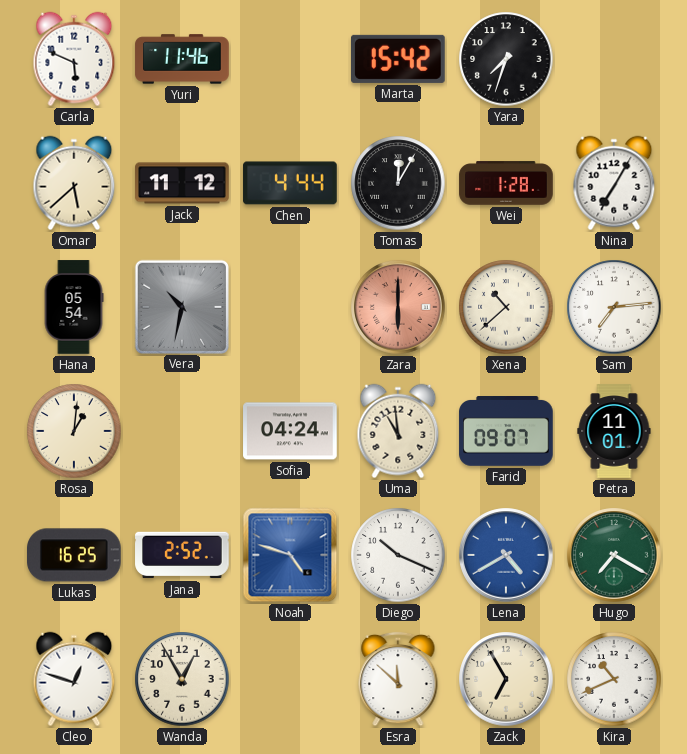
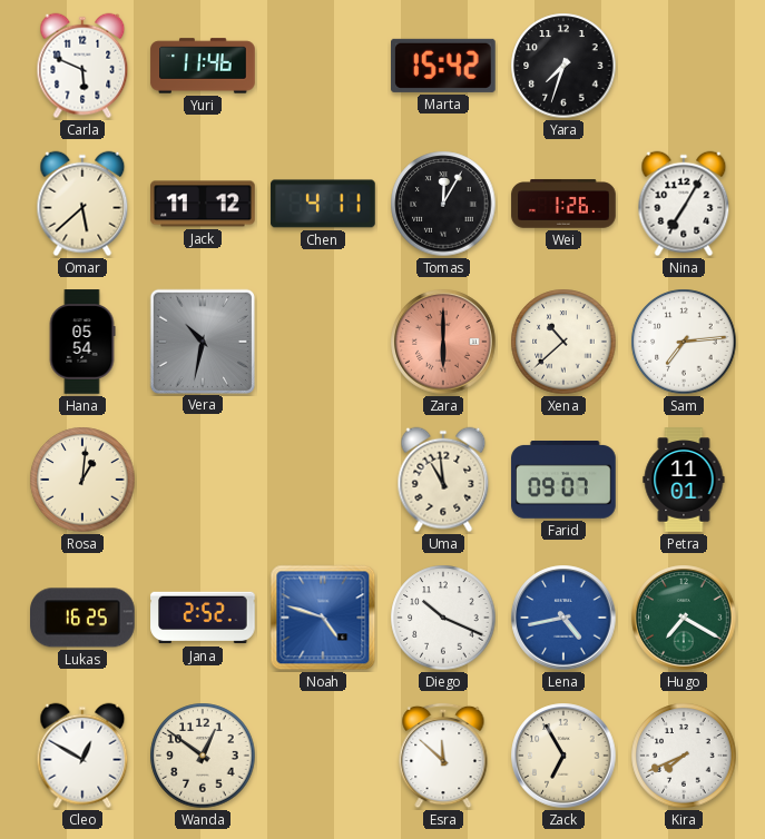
Chen: 4:44 -> 4:11 (323, 204)
Wei: 1:28 -> 1:26 (563, 204)
Sofia: 04:24 -> none (290, 431)
Lena: 4:40 -> 4:43 (563, 618)
Cleo: 12:48 -> 12:50 (82, 756)
Wanda: 12:55 -> 12:51 (203, 756)
Kira: 10:41 -> 7:41 (684, 756)
